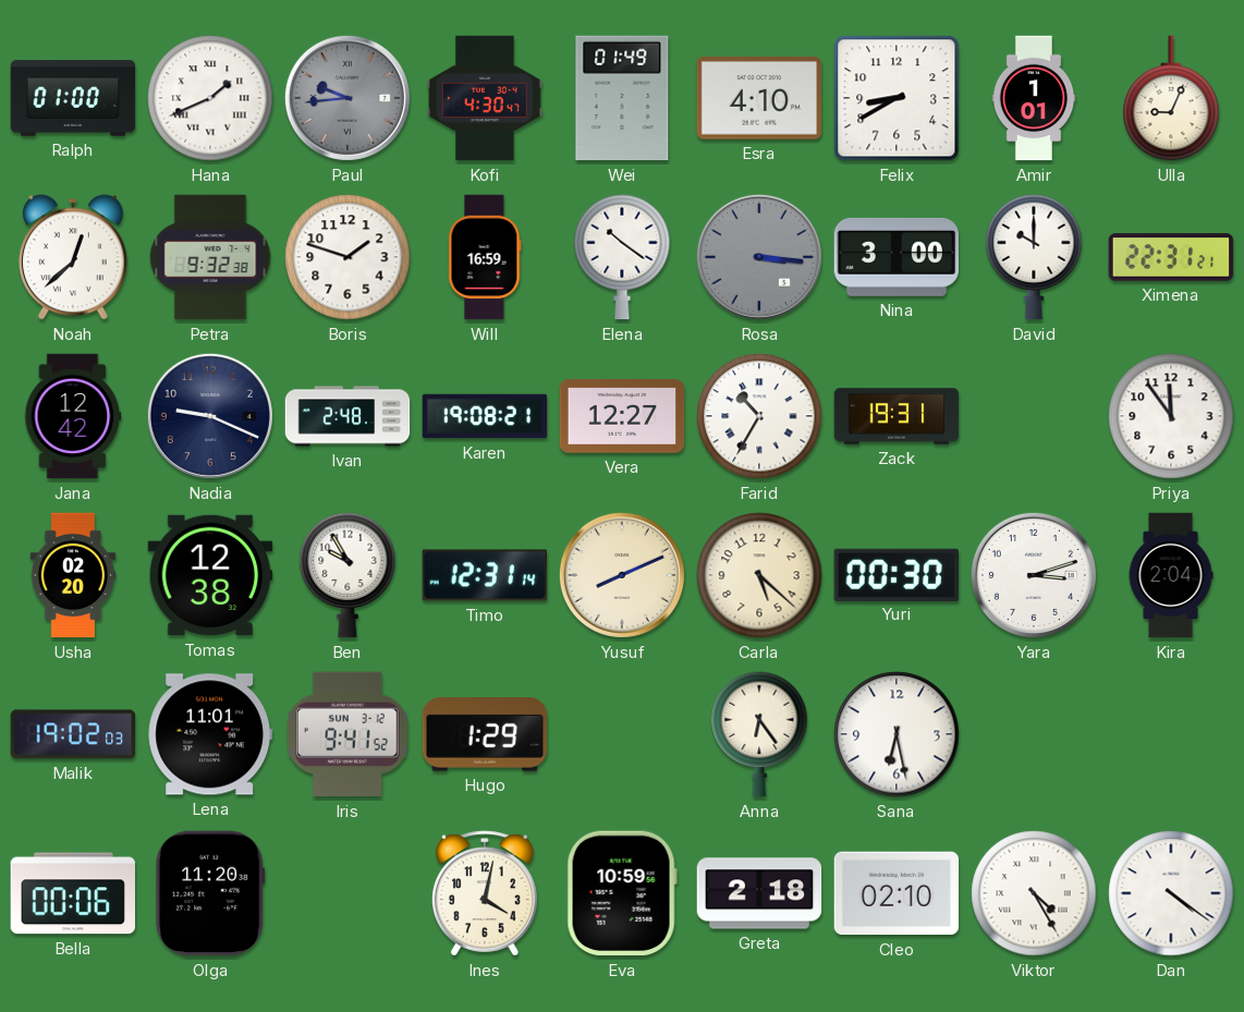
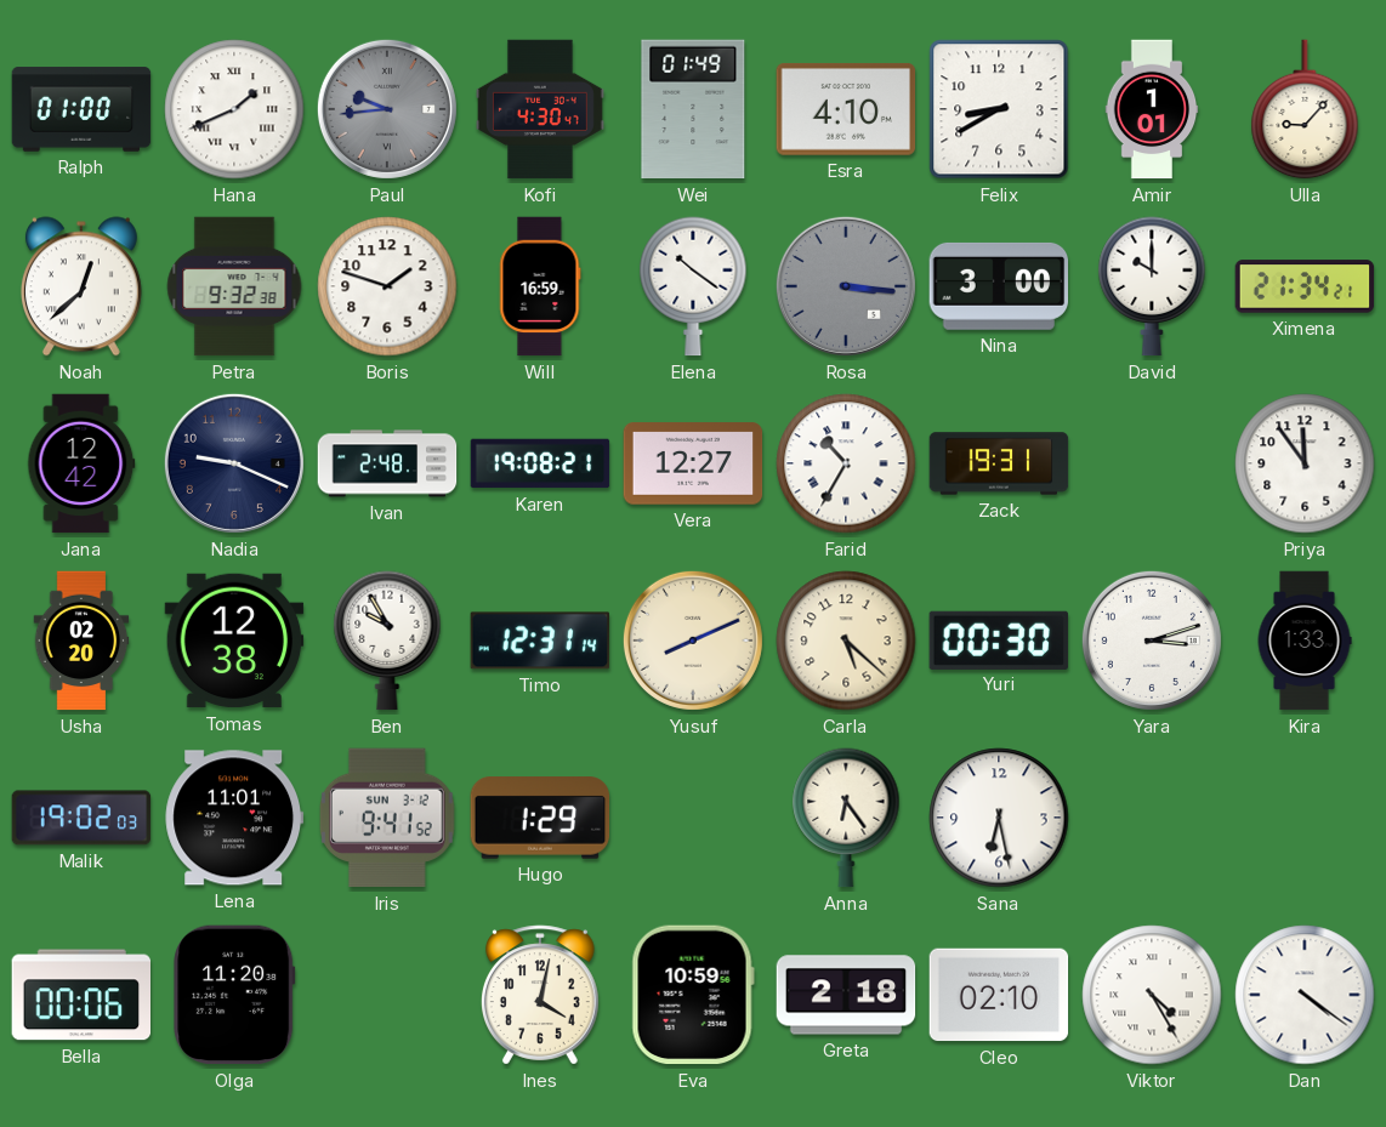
Ulla: 9:04 -> 9:07 (1305, 109)
Ximena: 22:31 -> 21:34 (1305, 286)
Kira: 2:04 -> 1:33 (1305, 641)
